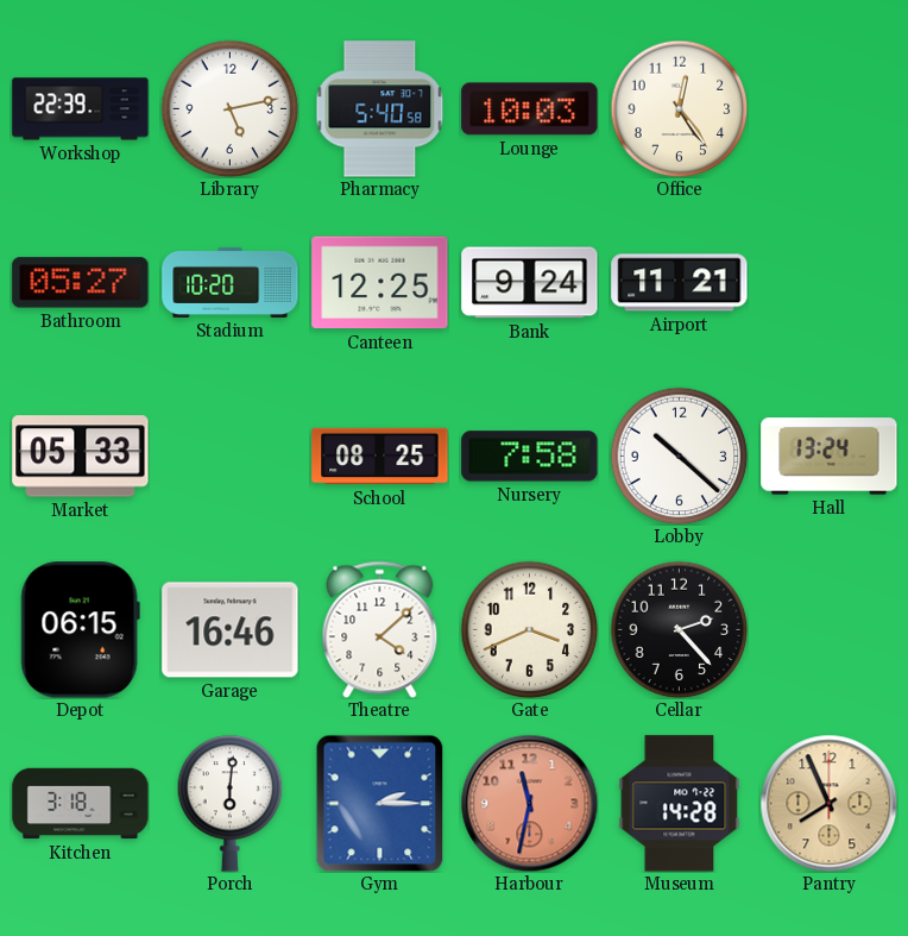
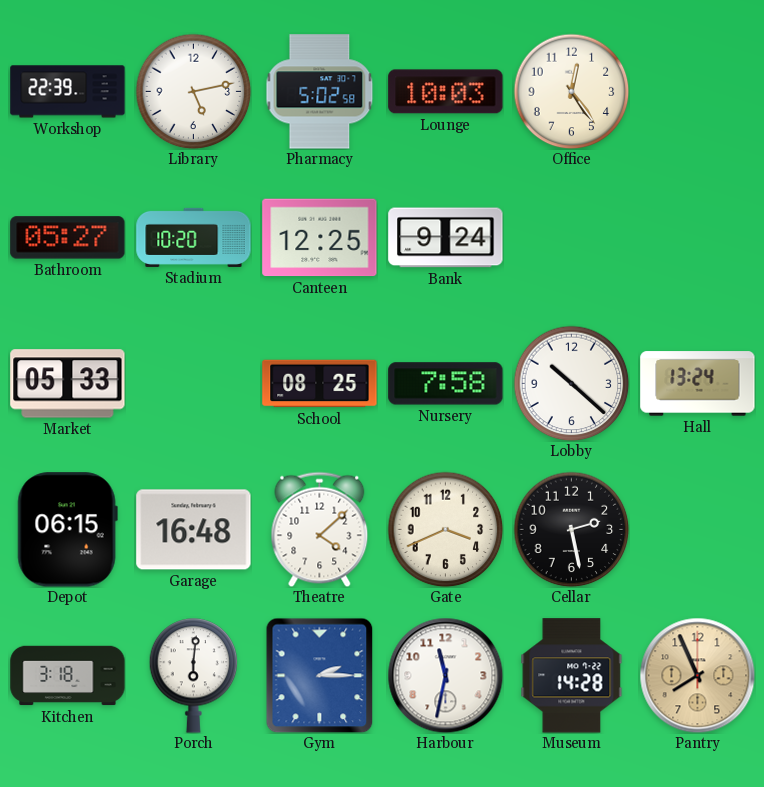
Pharmacy: 5:40 -> 5:02 (320, 92)
Airport: 11:21 -> none (680, 283)
Garage: 16:46 -> 16:48 (194, 530)
Cellar: 2:23 -> 2:28 (571, 529)
Harbour dial: salmon -> white (445, 675)
